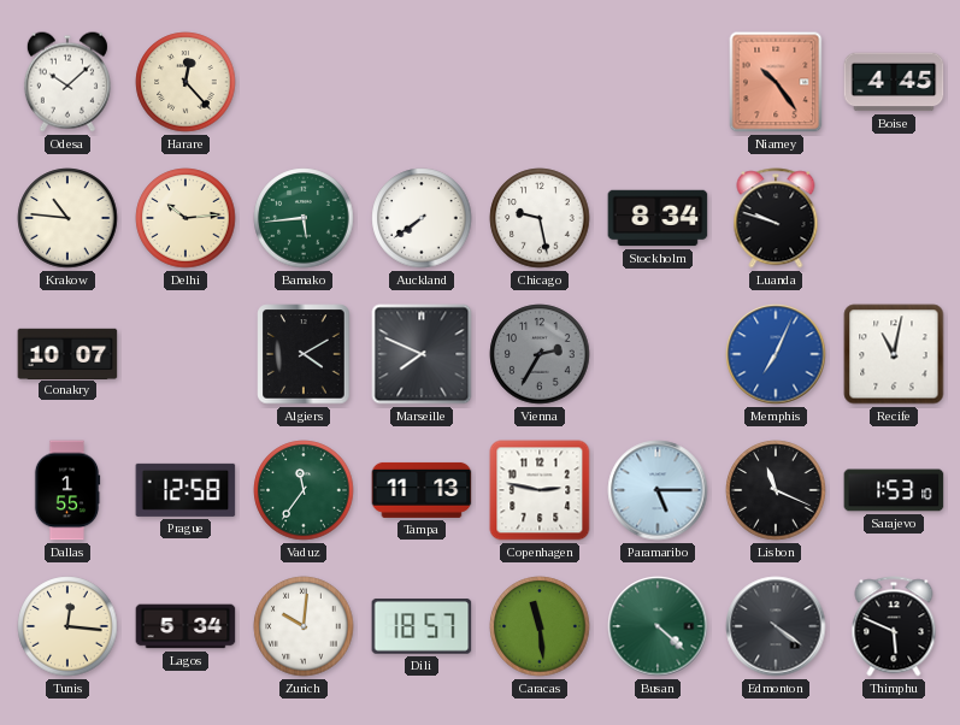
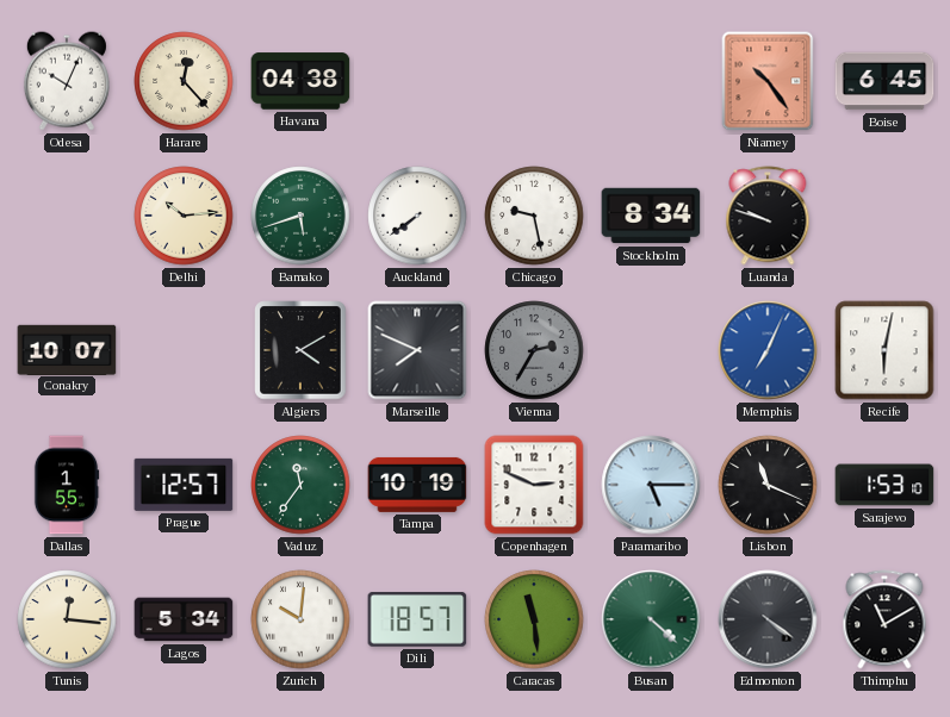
Odesa: 10:08 -> 10:04 (67, 81)
Havana: none -> 04:38 (300, 81)
Boise: 4:45 -> 6:45 (884, 81)
Krakow: 10:46 -> none (67, 218)
Bamako: 5:44 -> 5:42 (300, 216)
Recife: 11:02 -> 6:02 (884, 350)
Prague: 12:58 -> 12:57 (184, 485)
Tampa: 11:13 -> 10:19 (417, 485)
Copenhagen: 2:47 -> 2:49 (534, 485)
Thimphu: 5:49 -> 11:10 (884, 619)
